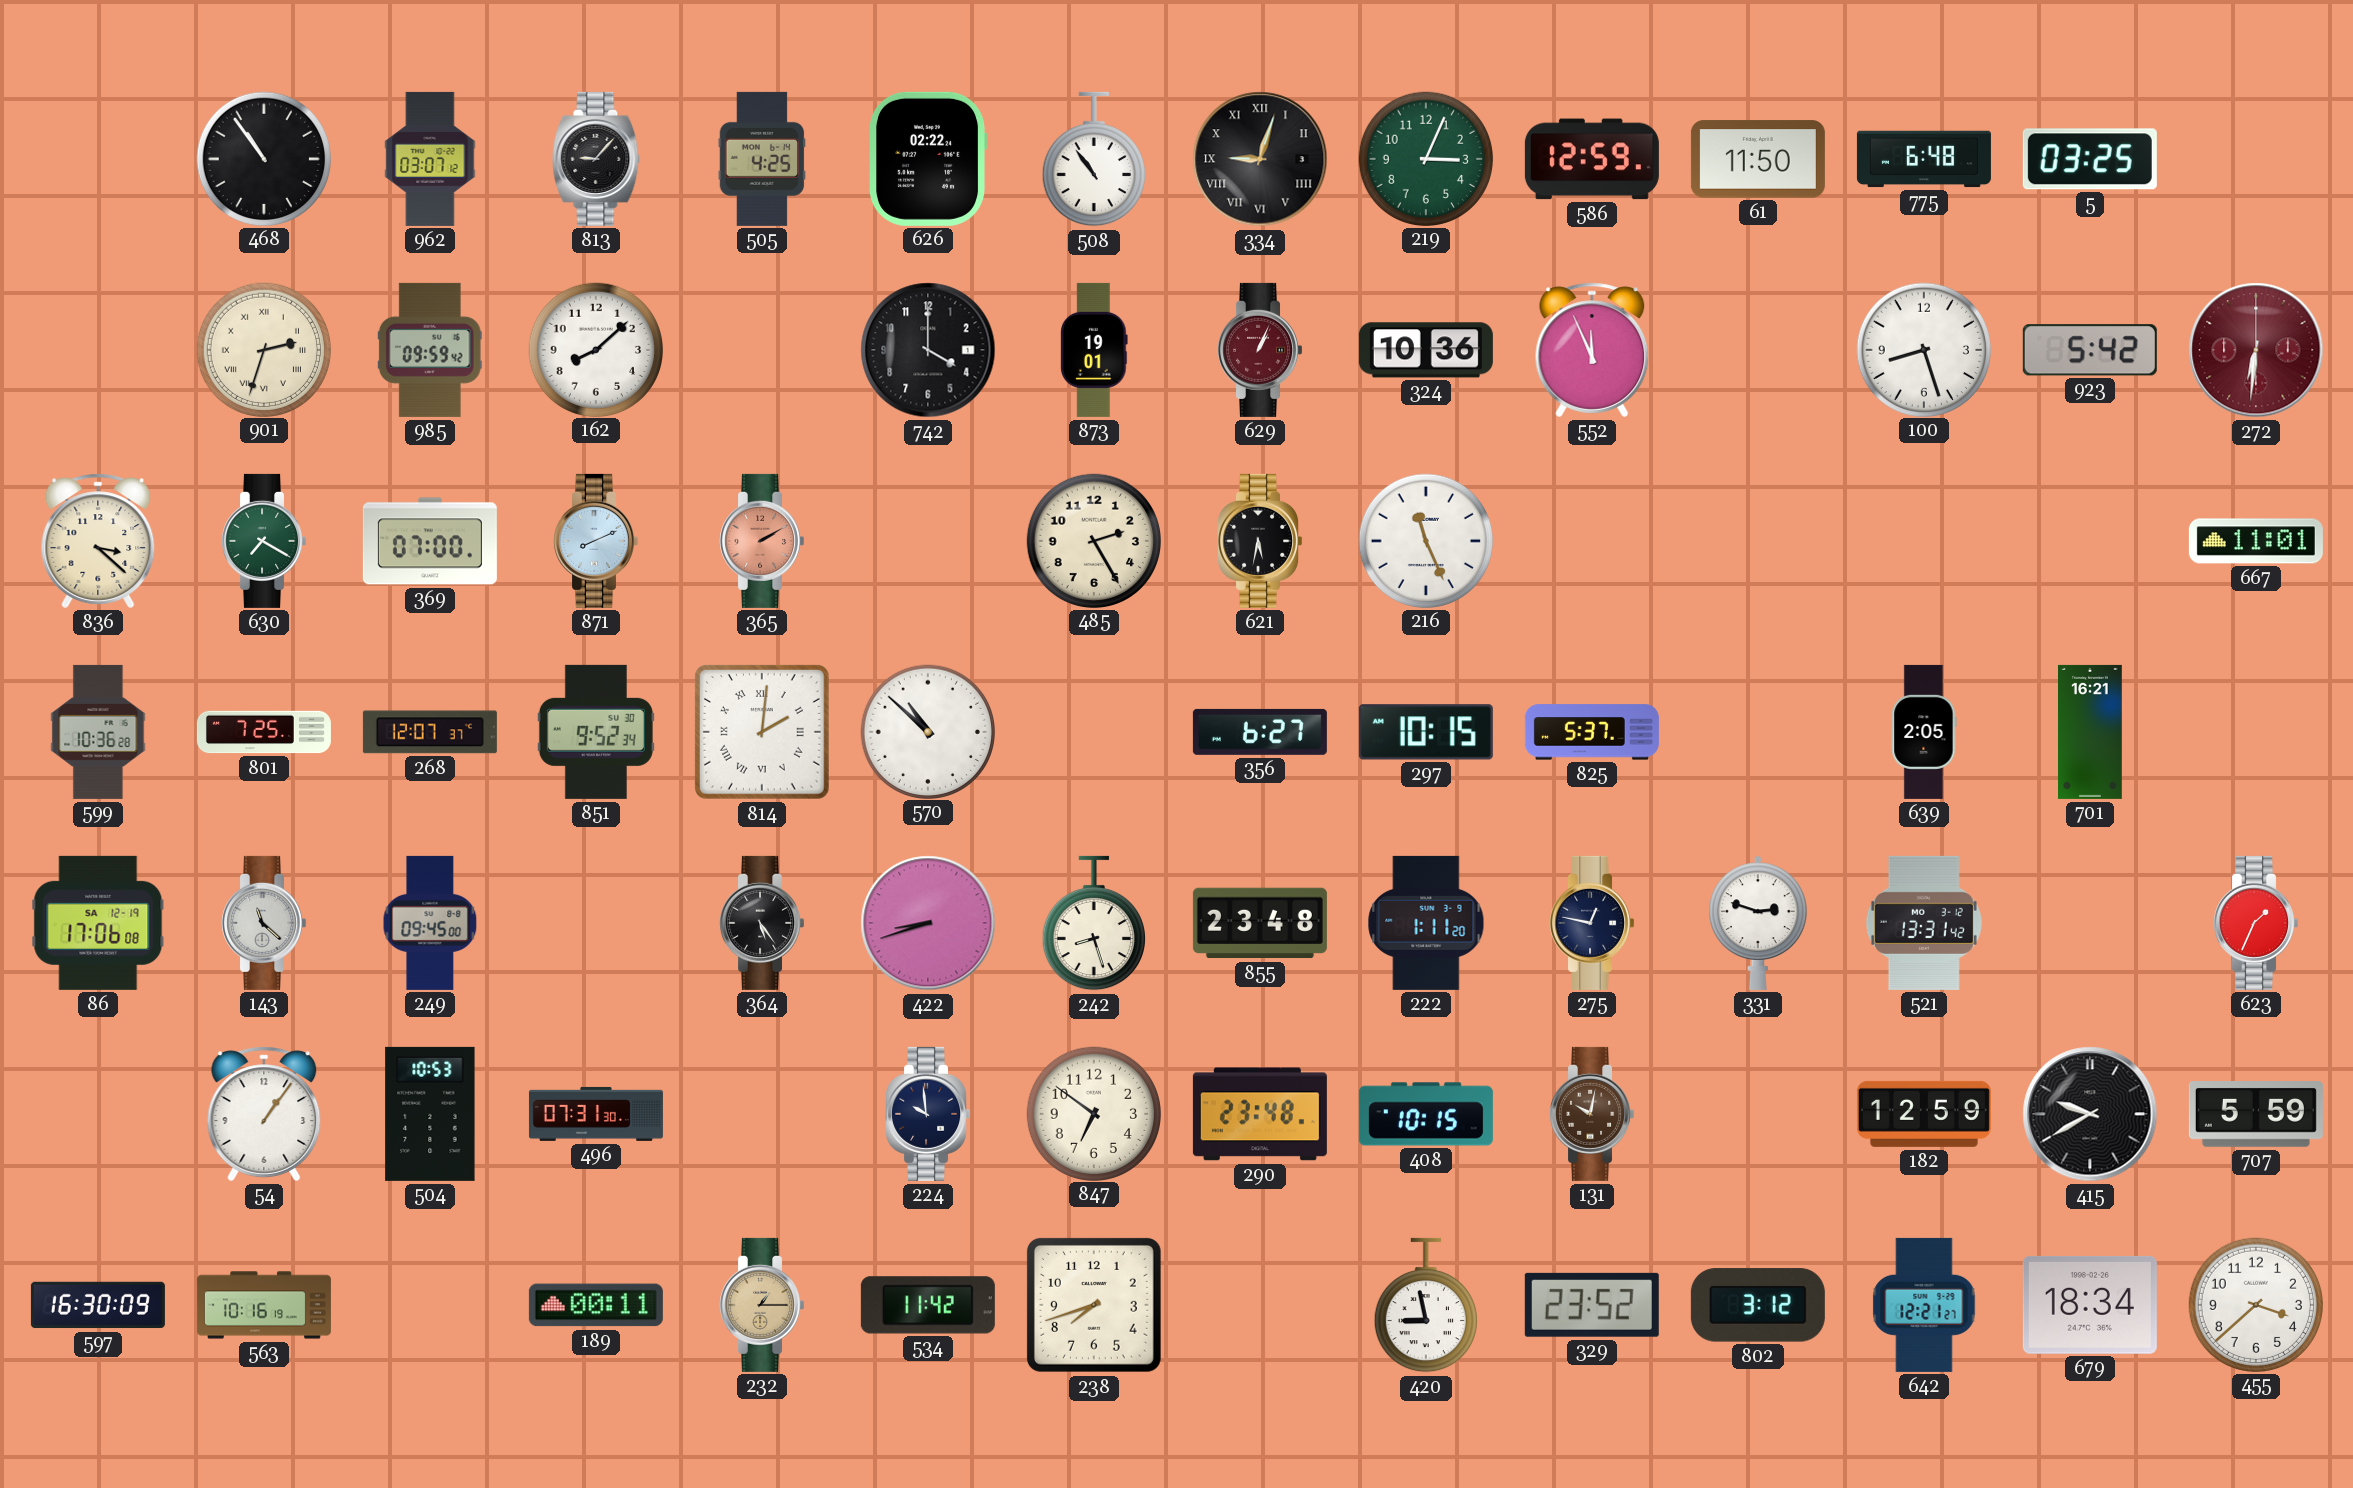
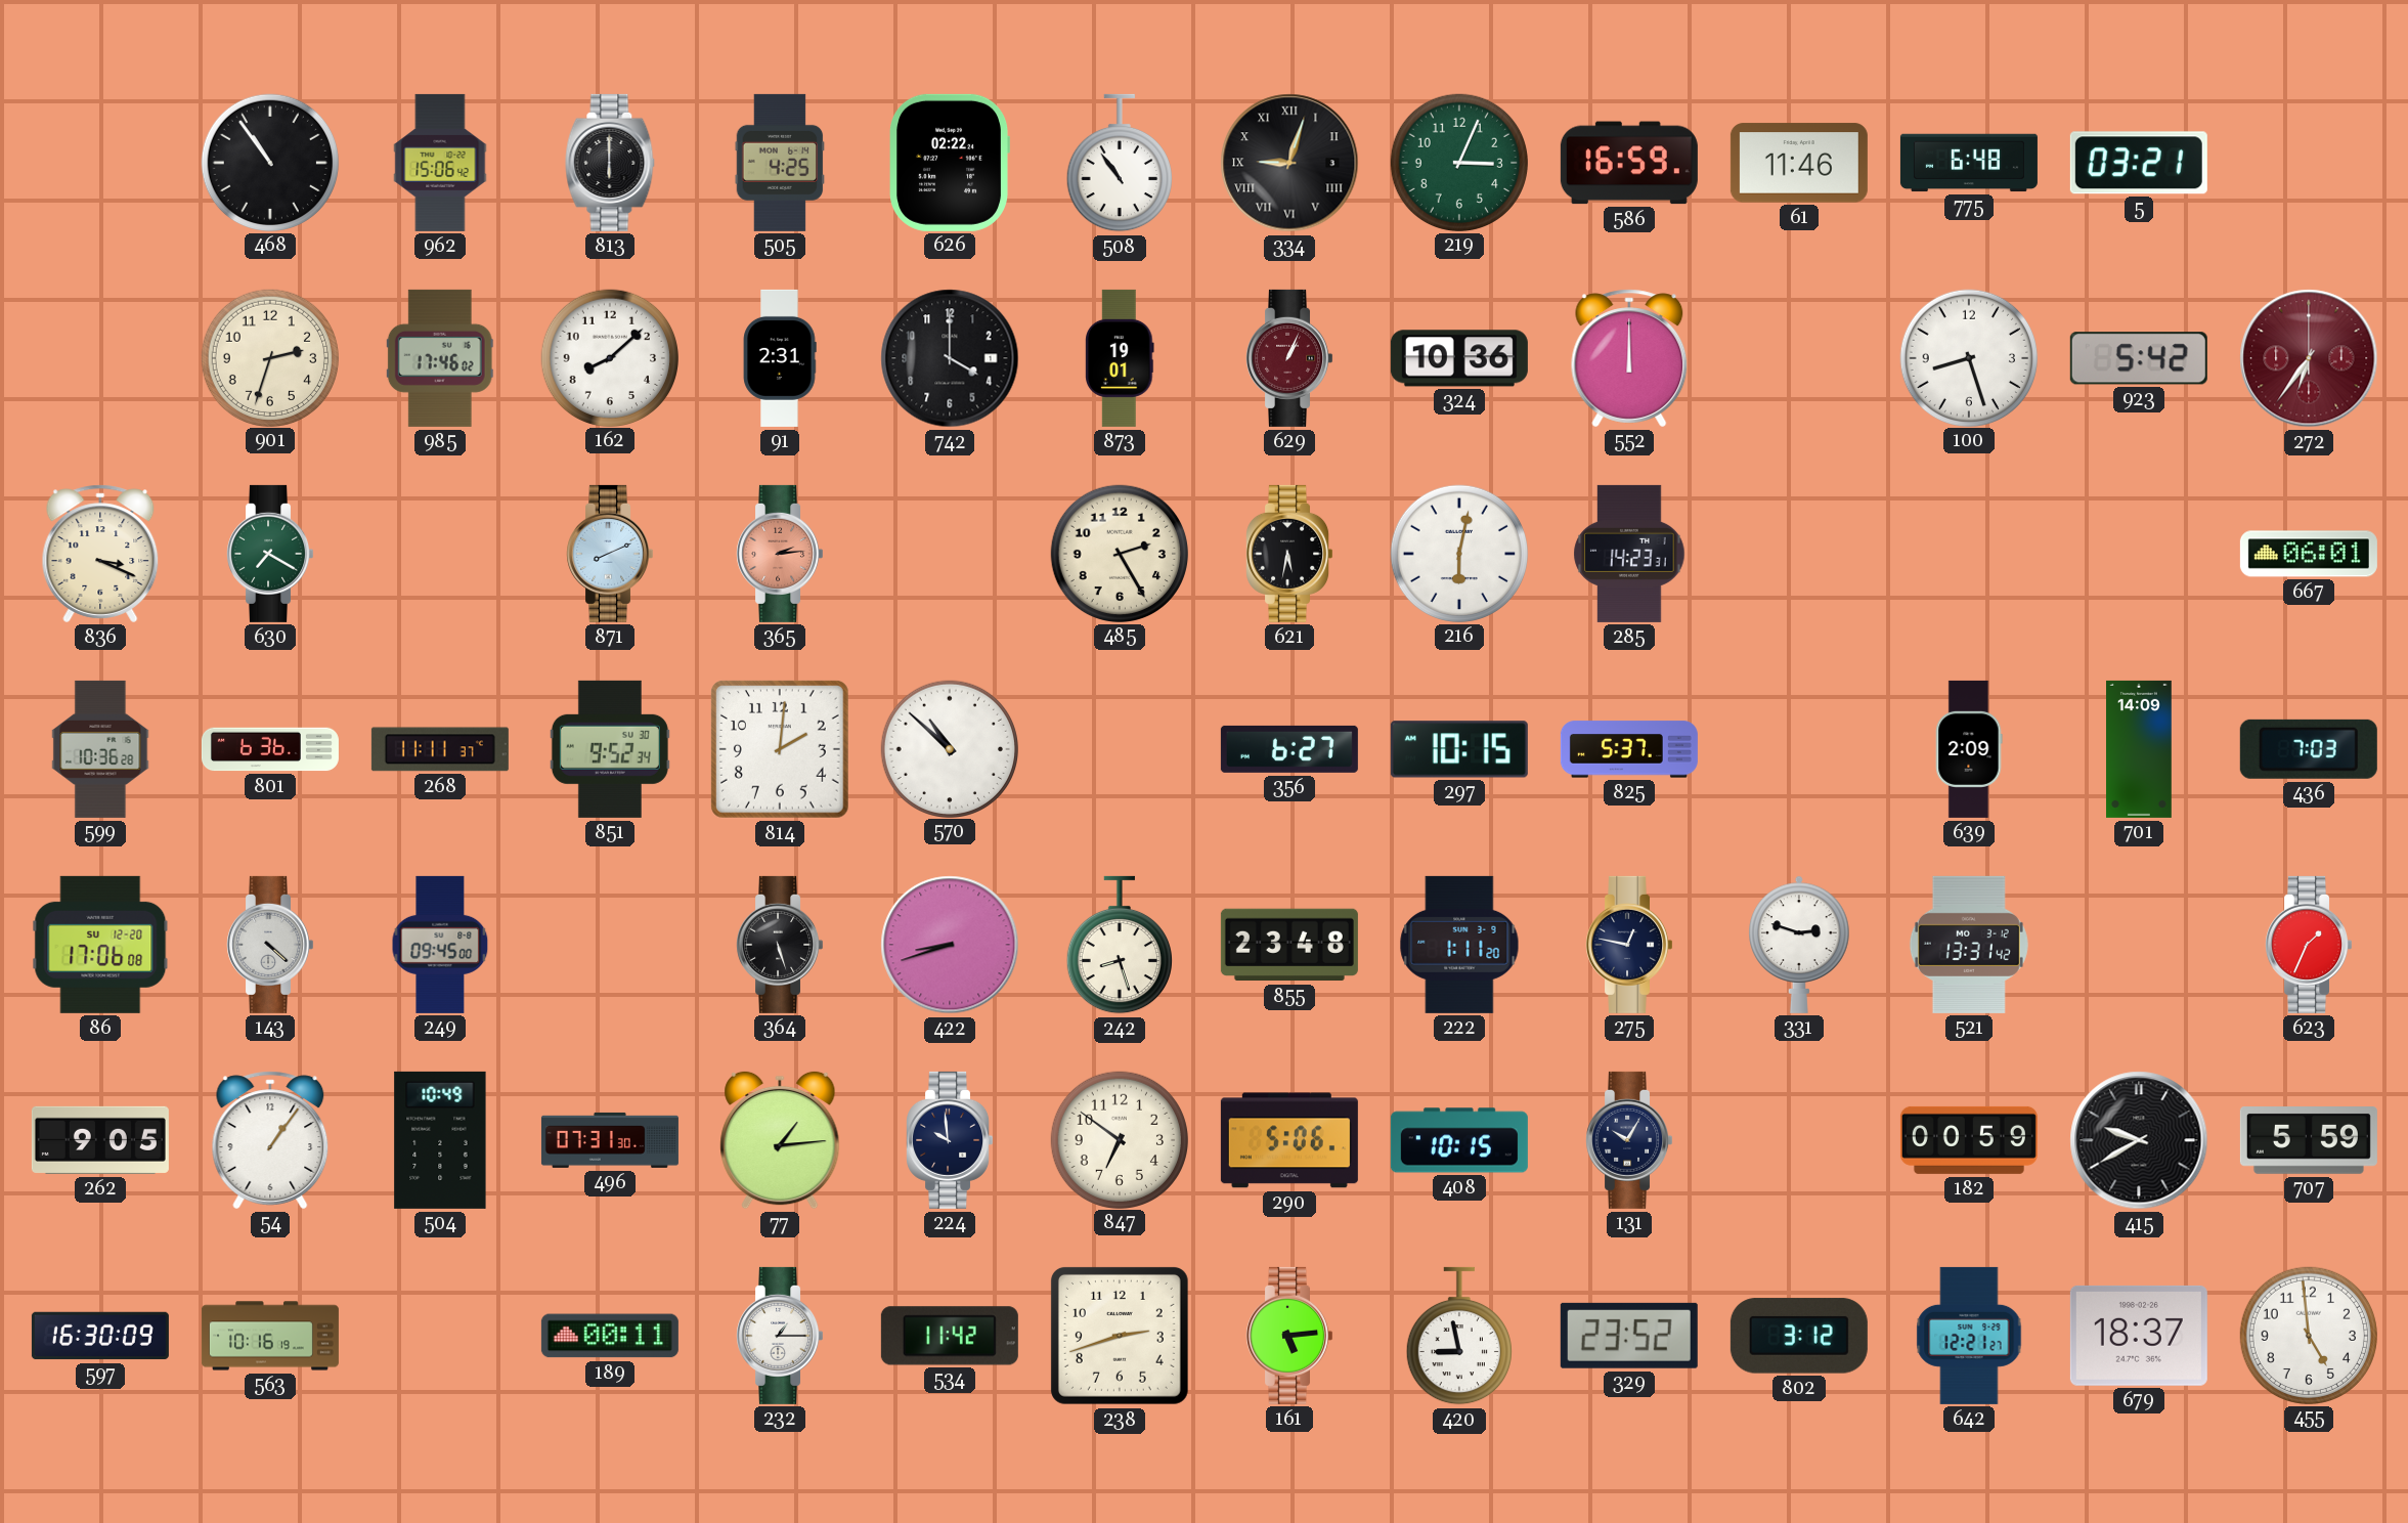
962: 03:07 -> 15:06 (440, 163)
813: 9:07 -> 6:00 (610, 163)
586: 12:59 -> 16:59 (1629, 163)
61: 11:50 -> 11:46 (1799, 163)
5: 03:25 -> 03:21 (2139, 163)
901 numerals: Roman -> Arabic (269, 357)
985: 09:59 -> 17:46 (440, 358)
91: none -> 2:31 (780, 358)
552: 11:56 -> 12:00 (1629, 358)
272: 6:31 -> 6:36 (2309, 358)
836: 3:22 -> 3:19 (100, 554)
369: 07:00 -> none (430, 541)
365: 2:10 -> 2:14 (780, 554)
216: 11:26 -> 6:02 (1458, 553)
285: none -> 14:23 (1629, 554)
667: 11:01 -> 06:01 (2309, 554)
801: 7:25 -> 6:36 (270, 749)
268: 12:07 -> 11:11 (440, 749)
814 numerals: Roman -> Arabic (781, 750)
639: 2:05 -> 2:09 (1969, 749)
701: 16:21 -> 14:09 (2140, 749)
436: none -> 7:03 (2309, 749)
86 date: SA 12-19 -> SU 12-20 (100, 945)
143: 11:22 -> 4:22 (270, 945)
364: 5:24 -> 5:27 (780, 945)
262: none -> 9:05 (100, 1140)
504: 10:53 -> 10:49 (440, 1140)
77: none -> 1:14 (780, 1140)
290: 23:48 -> 5:06 (1289, 1140)
131: 10:02 -> 10:05 (1629, 1140)
131 dial: brown -> navy (1629, 1140)
182: 12:59 -> 00:59 (1969, 1140)
232 dial: champagne -> white (780, 1336)
238: 7:42 -> 2:42 (1120, 1336)
161: none -> 5:14 (1289, 1336)
679: 18:34 -> 18:37 (2139, 1336)
455: 3:38 -> 4:59 (2308, 1335)
